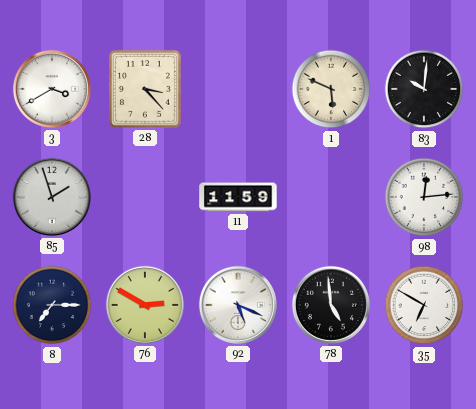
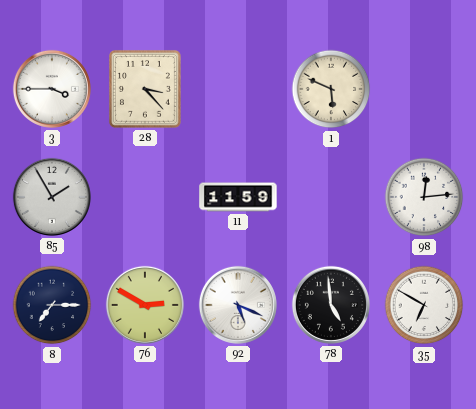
3: 3:40 -> 3:45 (52, 89)
83: 10:01 -> none (424, 89)
85: 1:57 -> 1:55 (52, 197)
